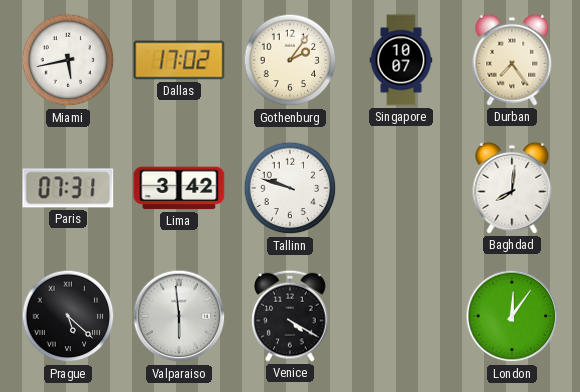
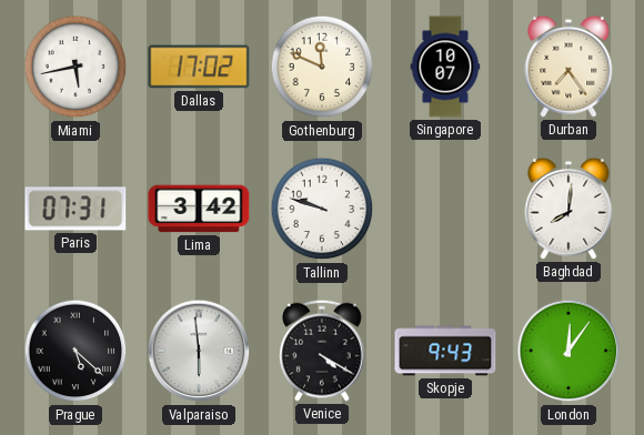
Gothenburg: 2:06 -> 11:49 (322, 67)
Skopje: none -> 9:43 (445, 351)
